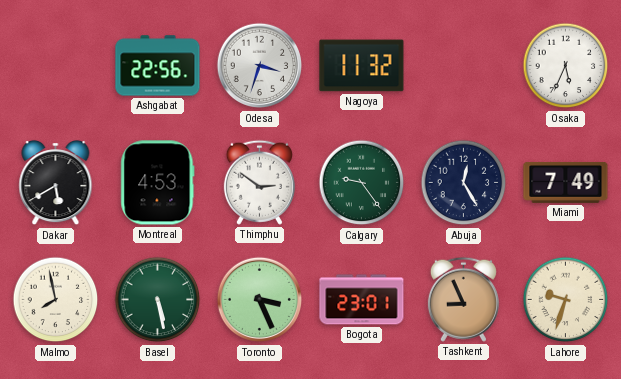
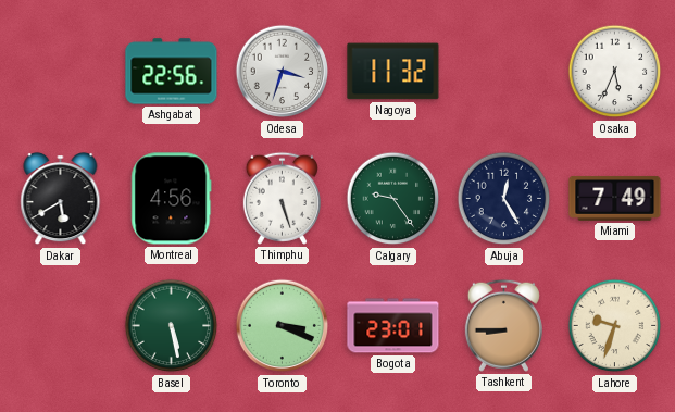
Montreal: 4:53 -> 4:56 (172, 199)
Thimphu: 2:51 -> 5:27 (282, 198)
Malmo: 7:58 -> none (56, 300)
Toronto: 3:26 -> 3:19 (283, 326)
Tashkent: 8:56 -> 8:45 (503, 325)
